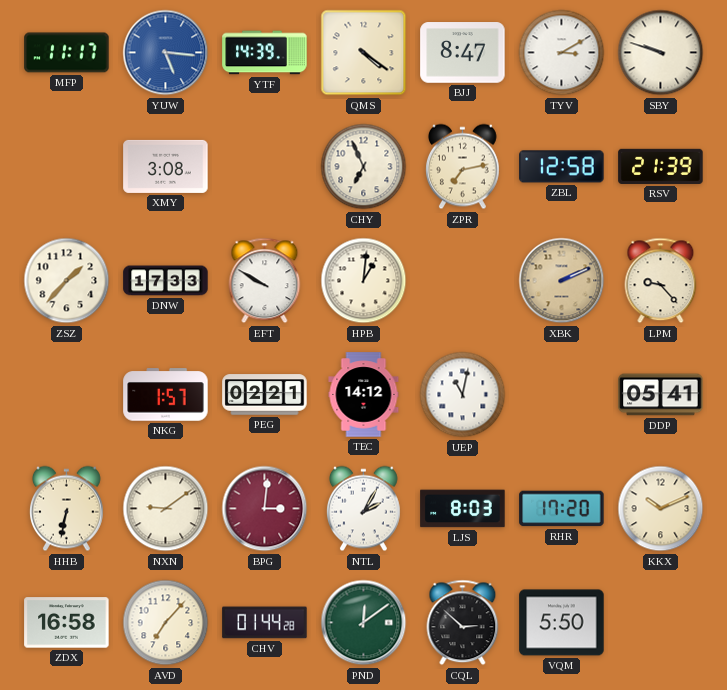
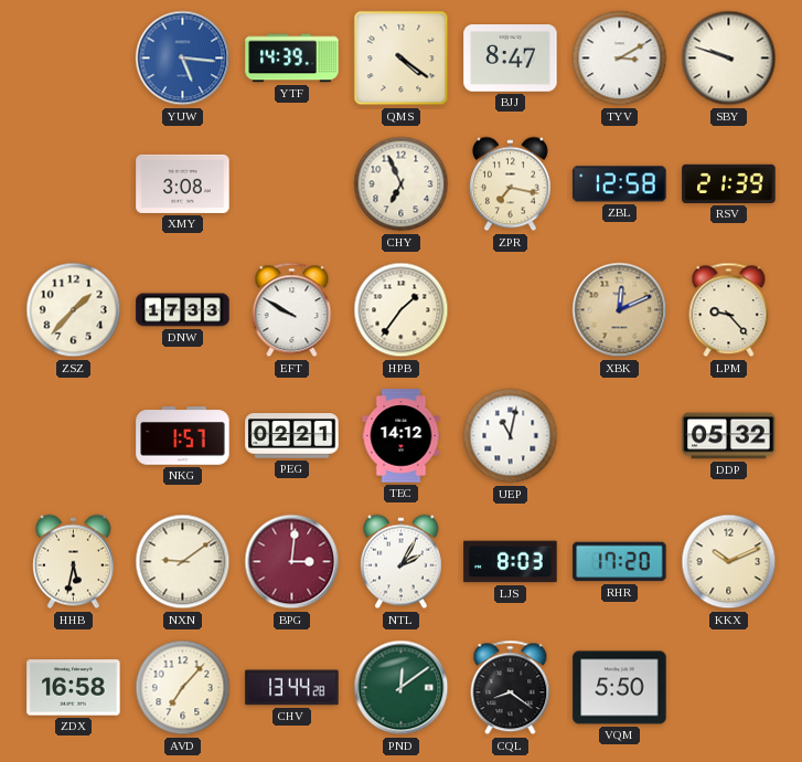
MFP: 11:17 -> none (67, 53)
ZPR: 7:13 -> 7:17 (511, 184)
HPB: 1:01 -> 1:36 (402, 310)
XBK: 2:11 -> 12:11 (620, 310)
DDP: 05:41 -> 05:32 (729, 436)
HHB: 6:32 -> 5:32 (74, 562)
CHV: 01:44 -> 13:44 (292, 688)
CQL: 2:52 -> 8:21 (511, 688)
